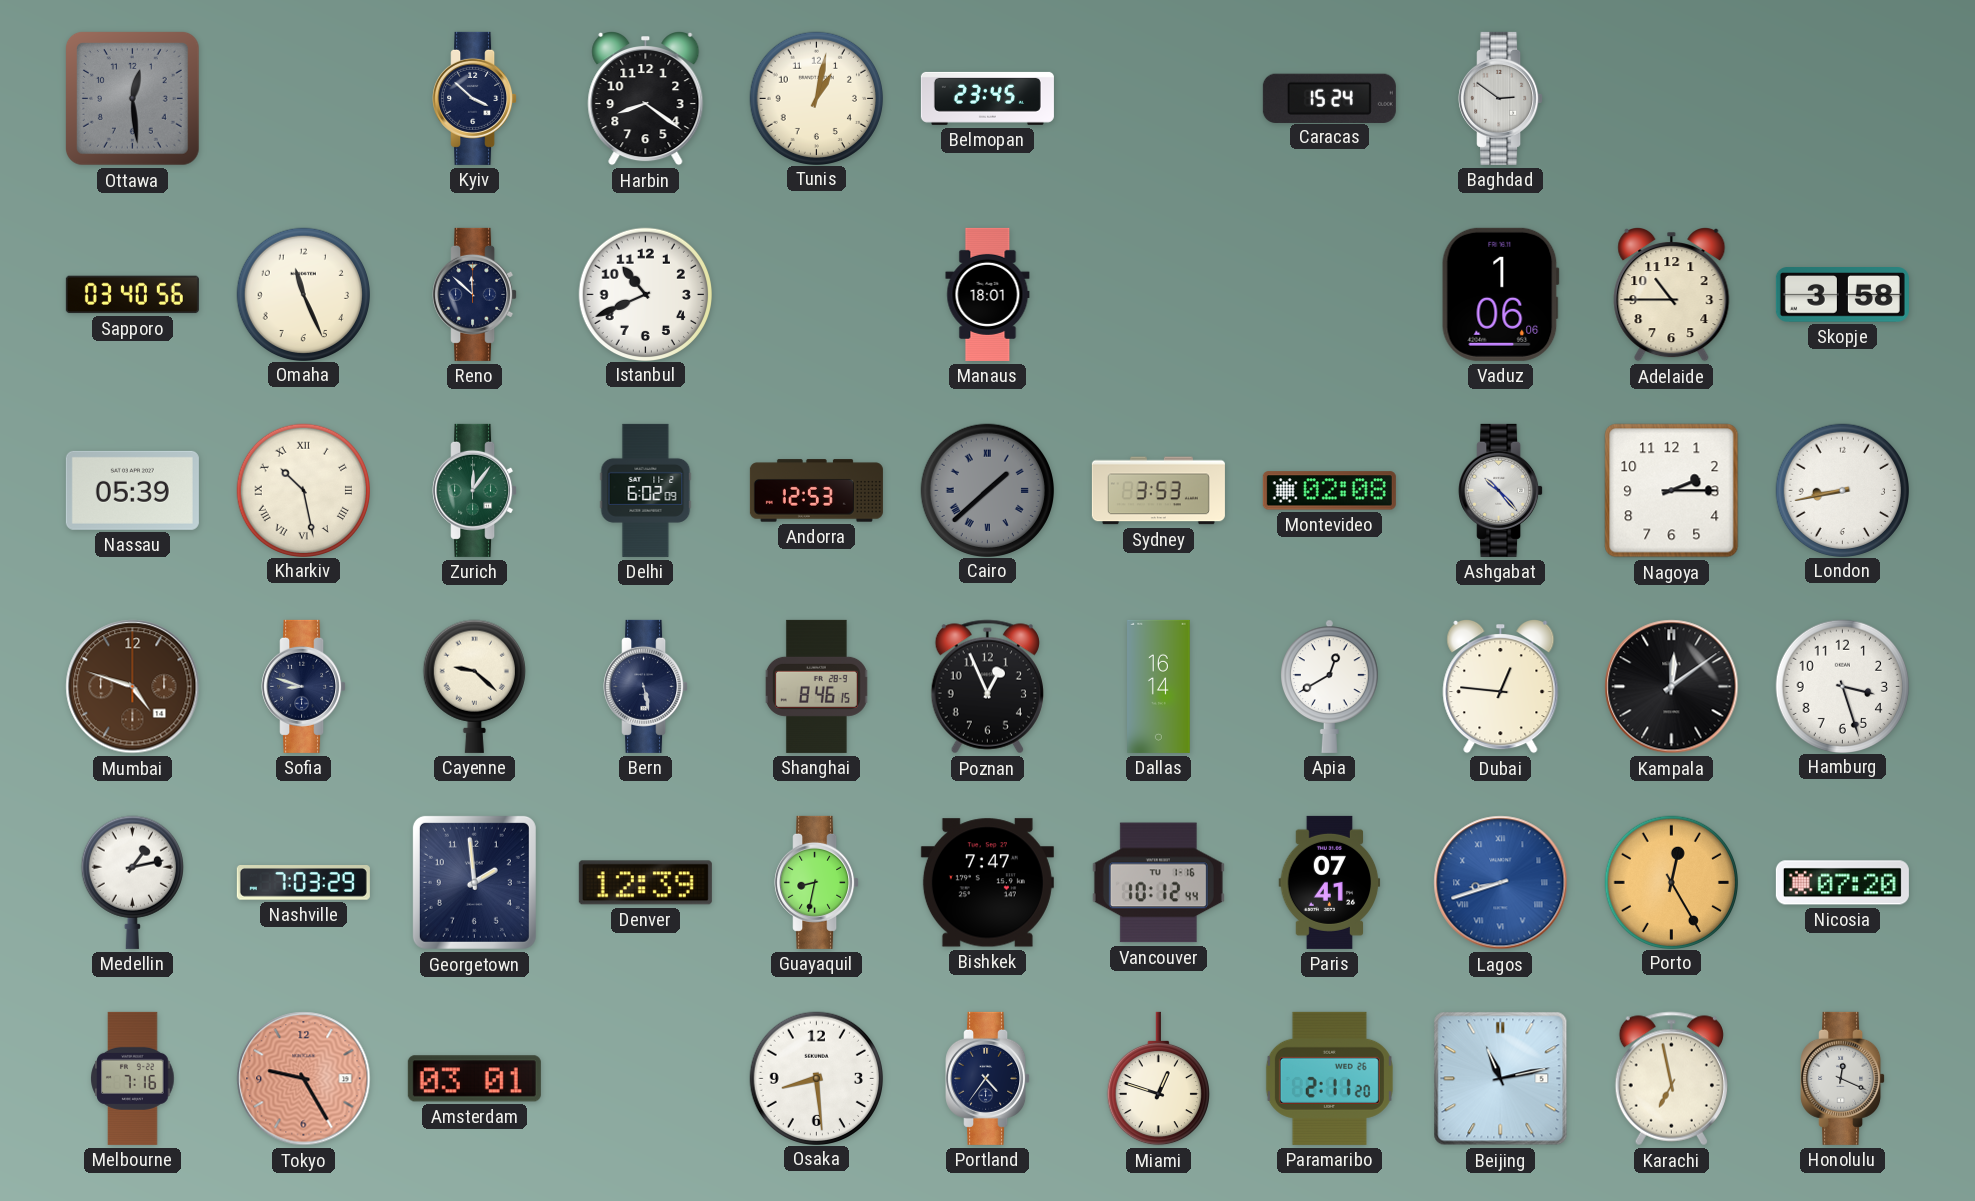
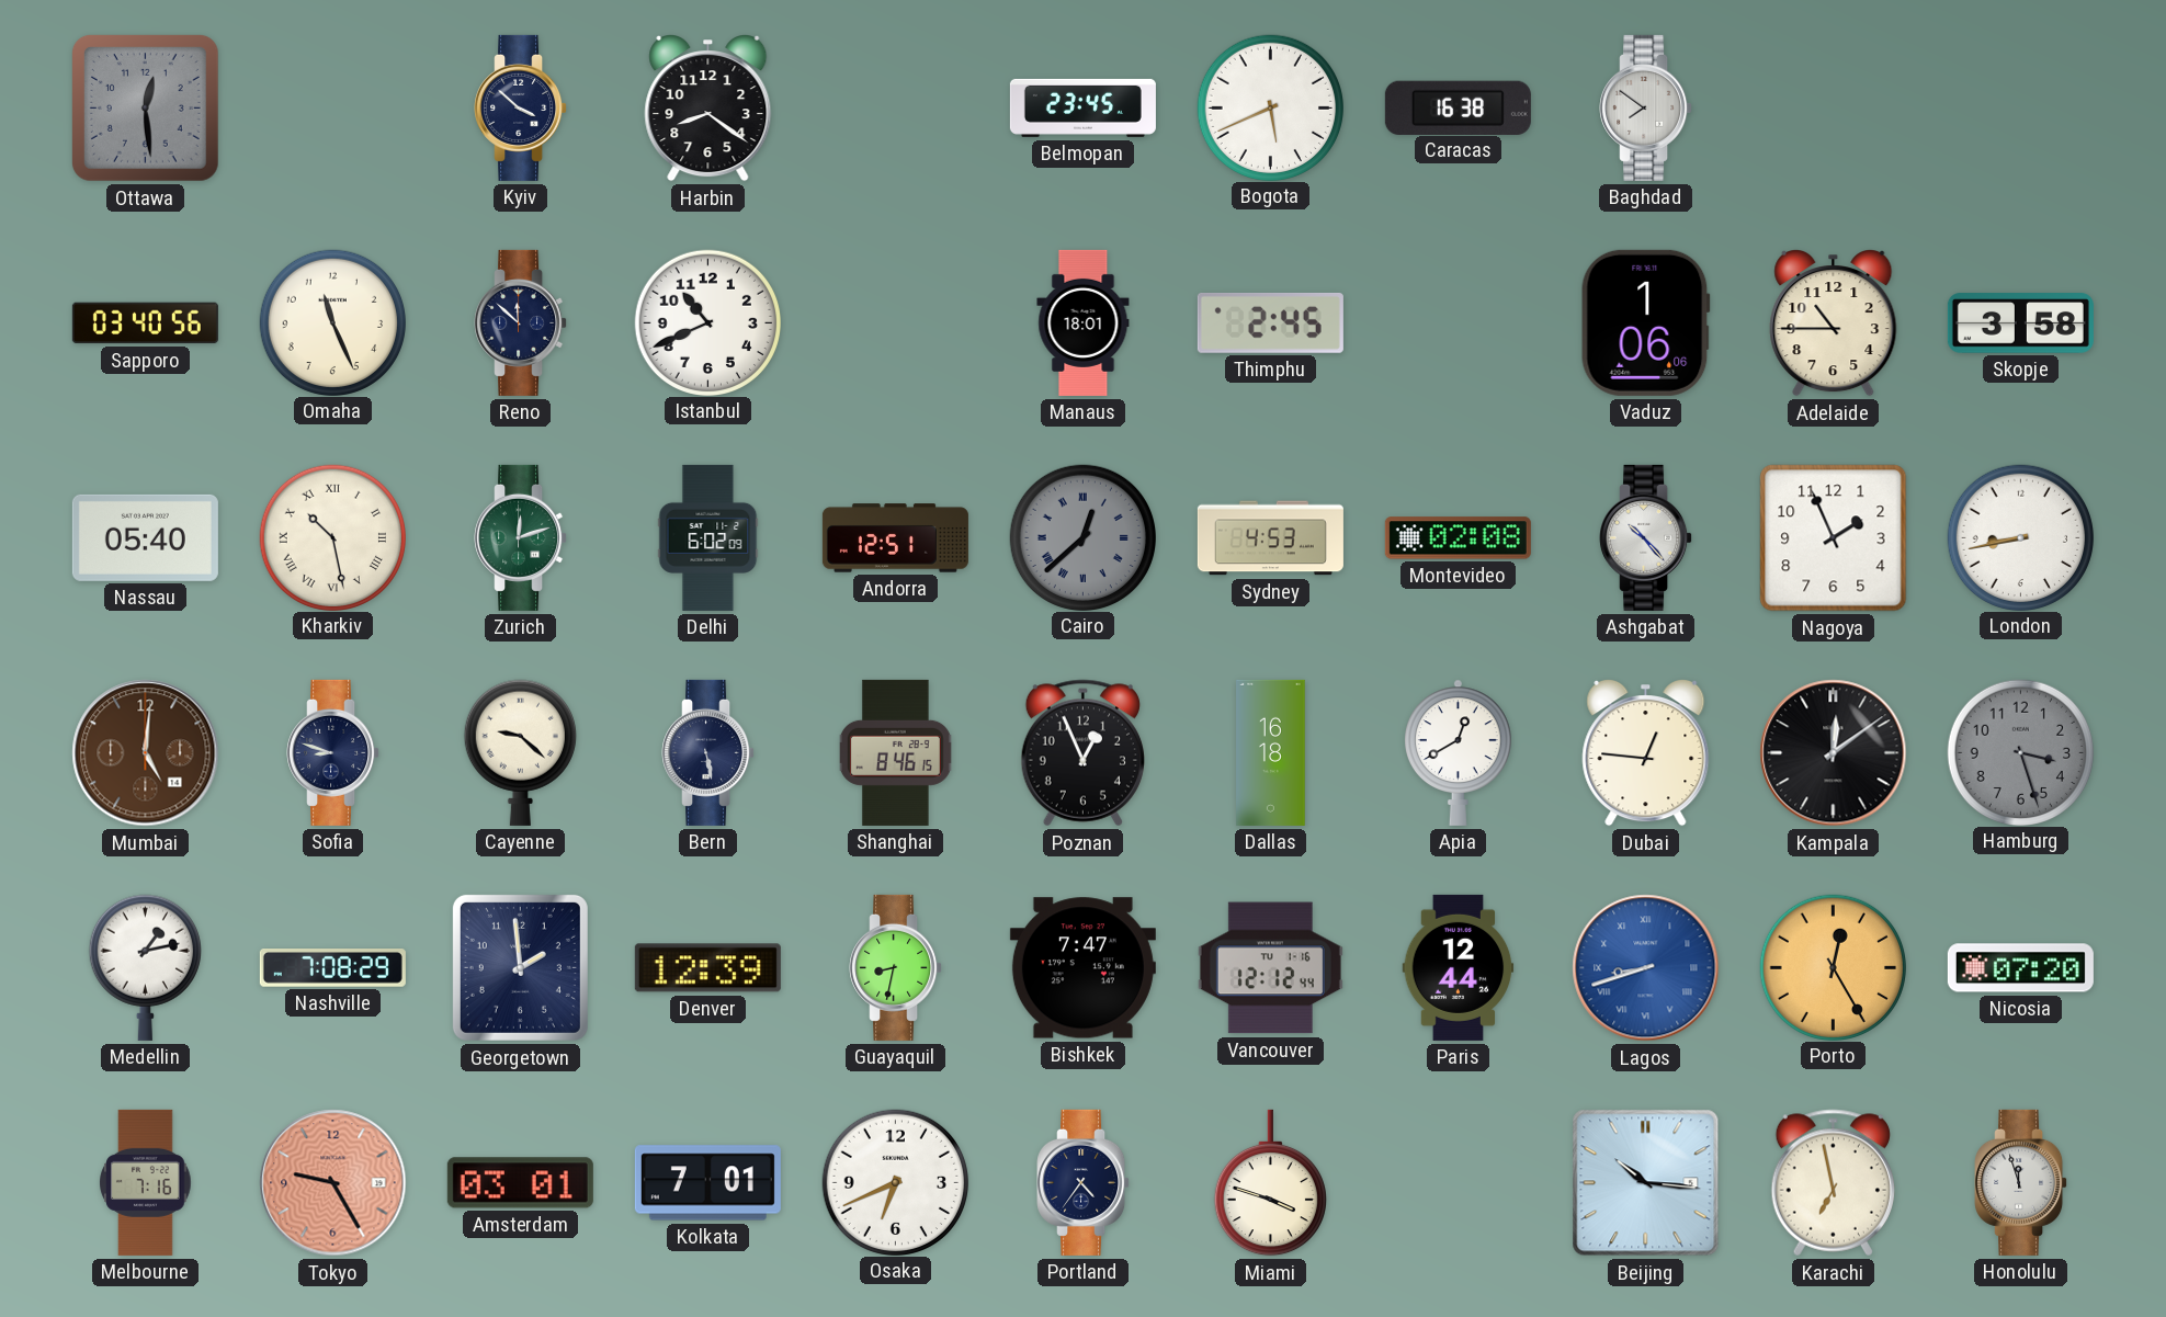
Tunis: 1:02 -> none (816, 98)
Bogota: none -> 5:41 (1270, 107)
Caracas: 15:24 -> 16:38 (1458, 107)
Baghdad: 2:51 -> 7:51 (1646, 107)
Thimphu: none -> 2:45 (1270, 322)
Nassau: 05:39 -> 05:40 (145, 537)
Zurich: 12:06 -> 12:12 (521, 537)
Andorra: 12:53 -> 12:51 (895, 538)
Cairo: 1:38 -> 12:38 (1082, 537)
Sydney: 3:53 -> 4:53 (1270, 538)
Nagoya: 2:15 -> 1:56 (1834, 538)
Mumbai: 4:48 -> 5:01 (146, 753)
Dallas: 16:14 -> 16:18 (1271, 752)
Hamburg dial: white -> grey (2020, 752)
Nashville: 7:03 -> 7:08 (332, 968)
Vancouver: 10:12 -> 12:12 (1270, 968)
Paris: 07:41 -> 12:44 (1459, 967)
Kolkata: none -> 7:01 (707, 1183)
Osaka: 8:29 -> 6:41 (895, 1182)
Miami: 12:48 -> 3:48 (1270, 1183)
Paramaribo: 2:11 -> none (1329, 1078)
Beijing: 11:13 -> 10:16 (1646, 1183)
Honolulu: 12:19 -> 11:57 (2021, 1182)
